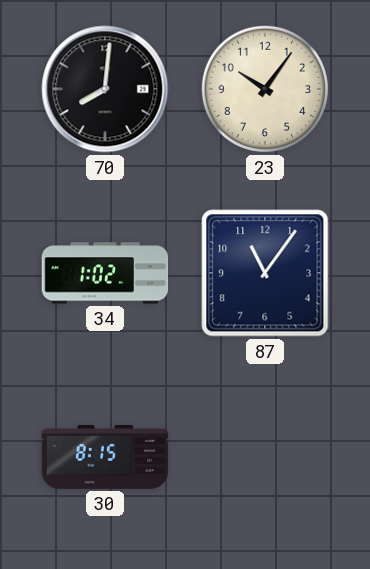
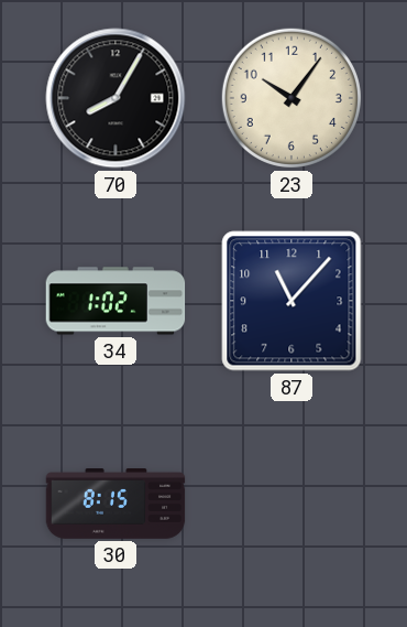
70: 8:01 -> 8:05 (116, 98)
87: 11:06 -> 11:07 (291, 301)
